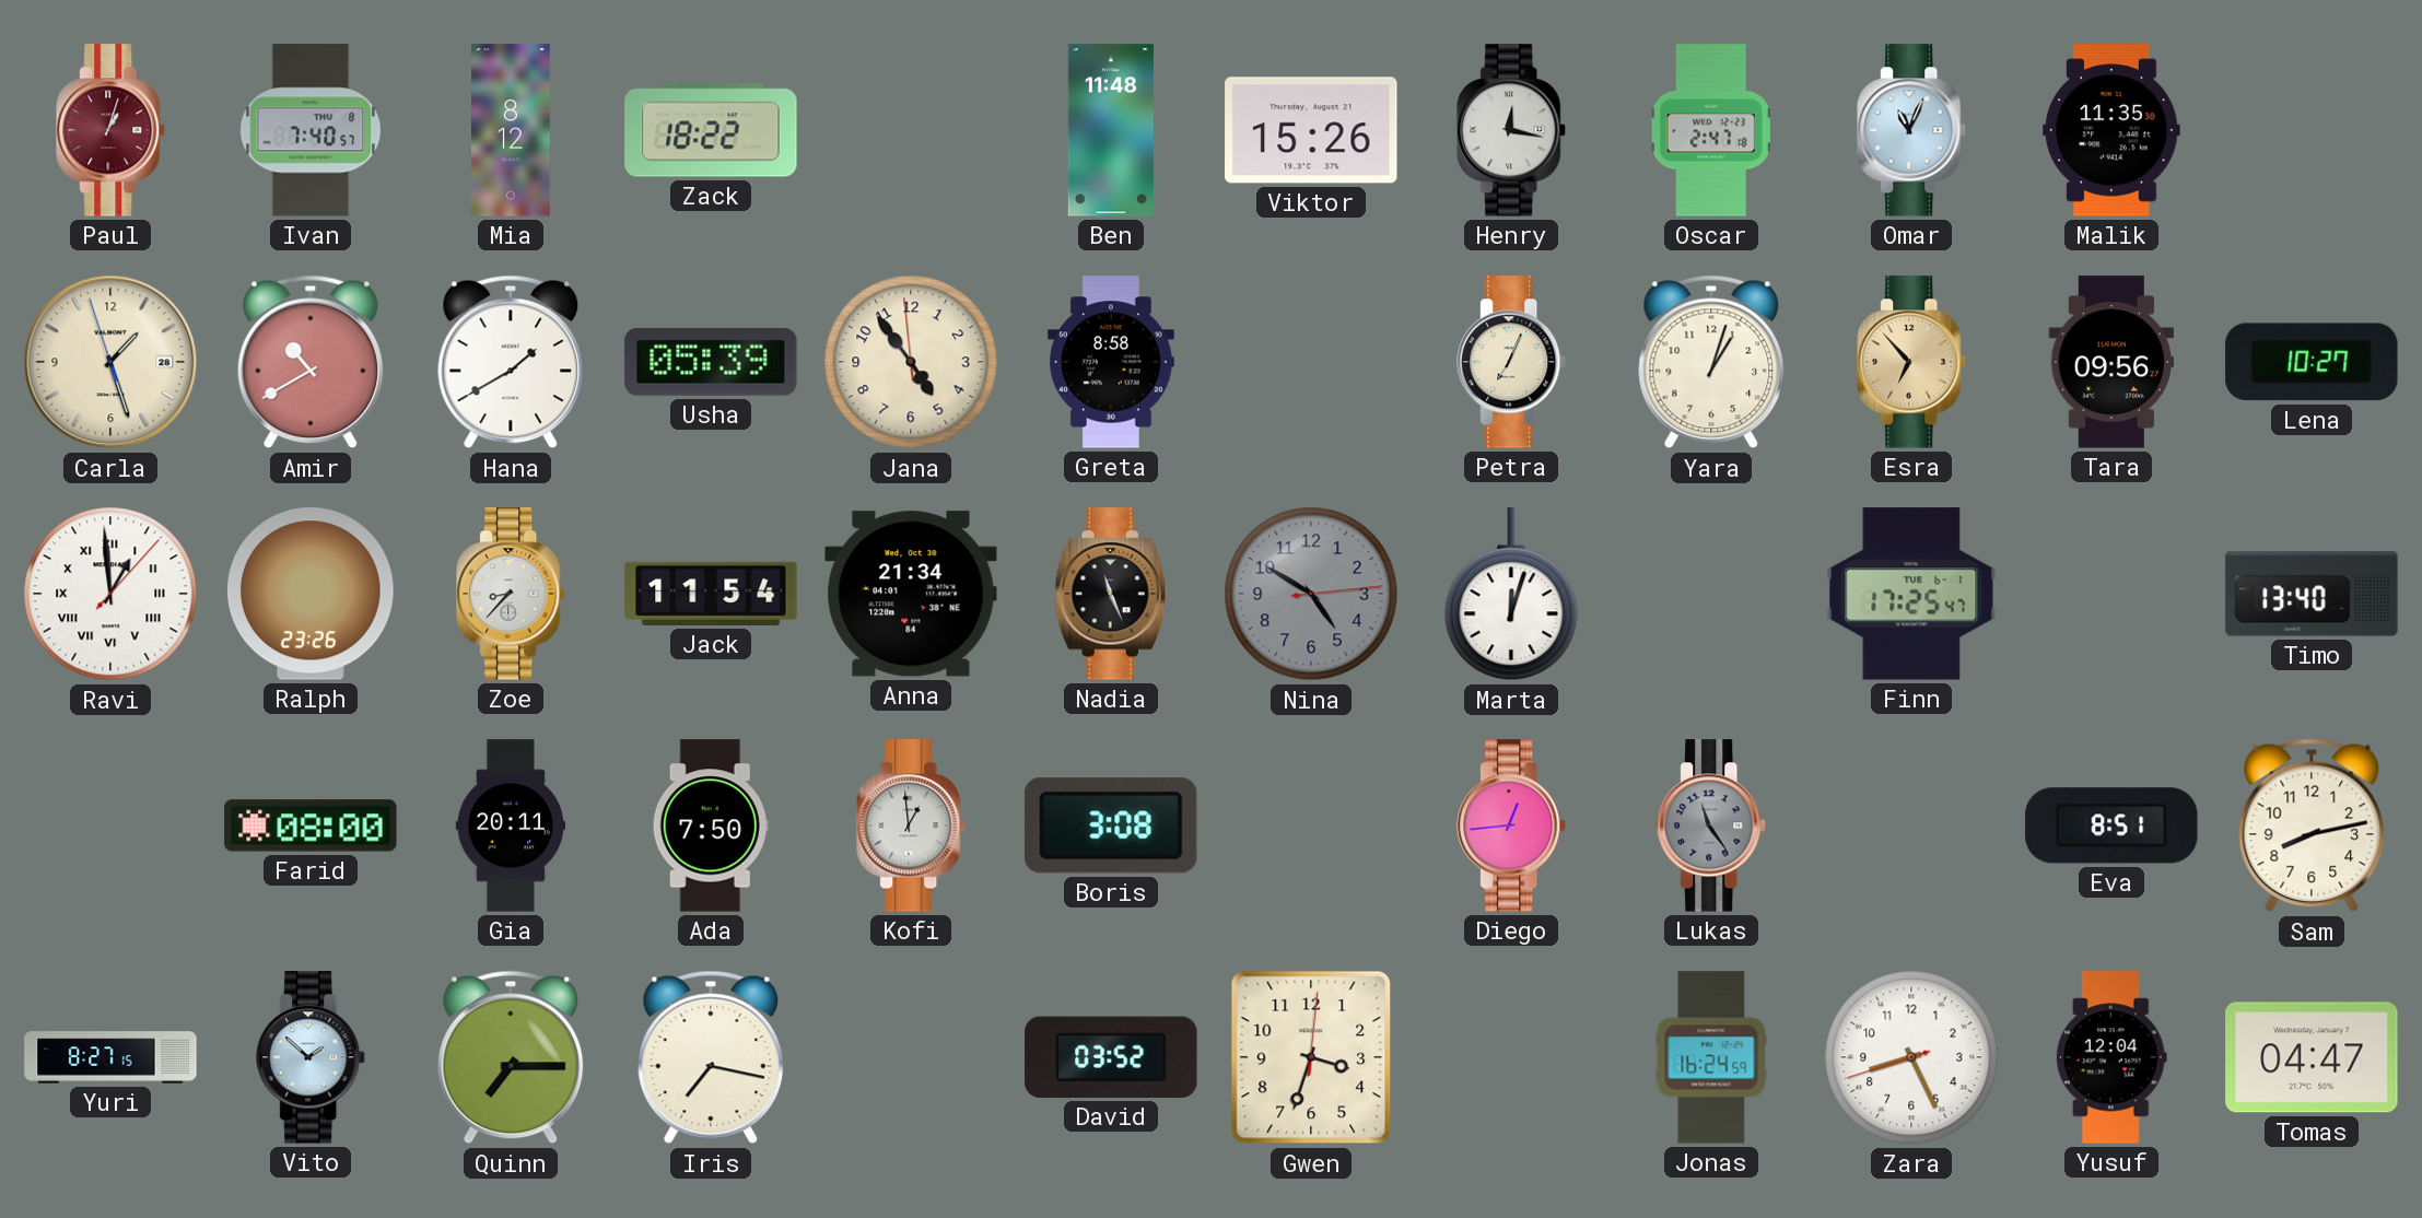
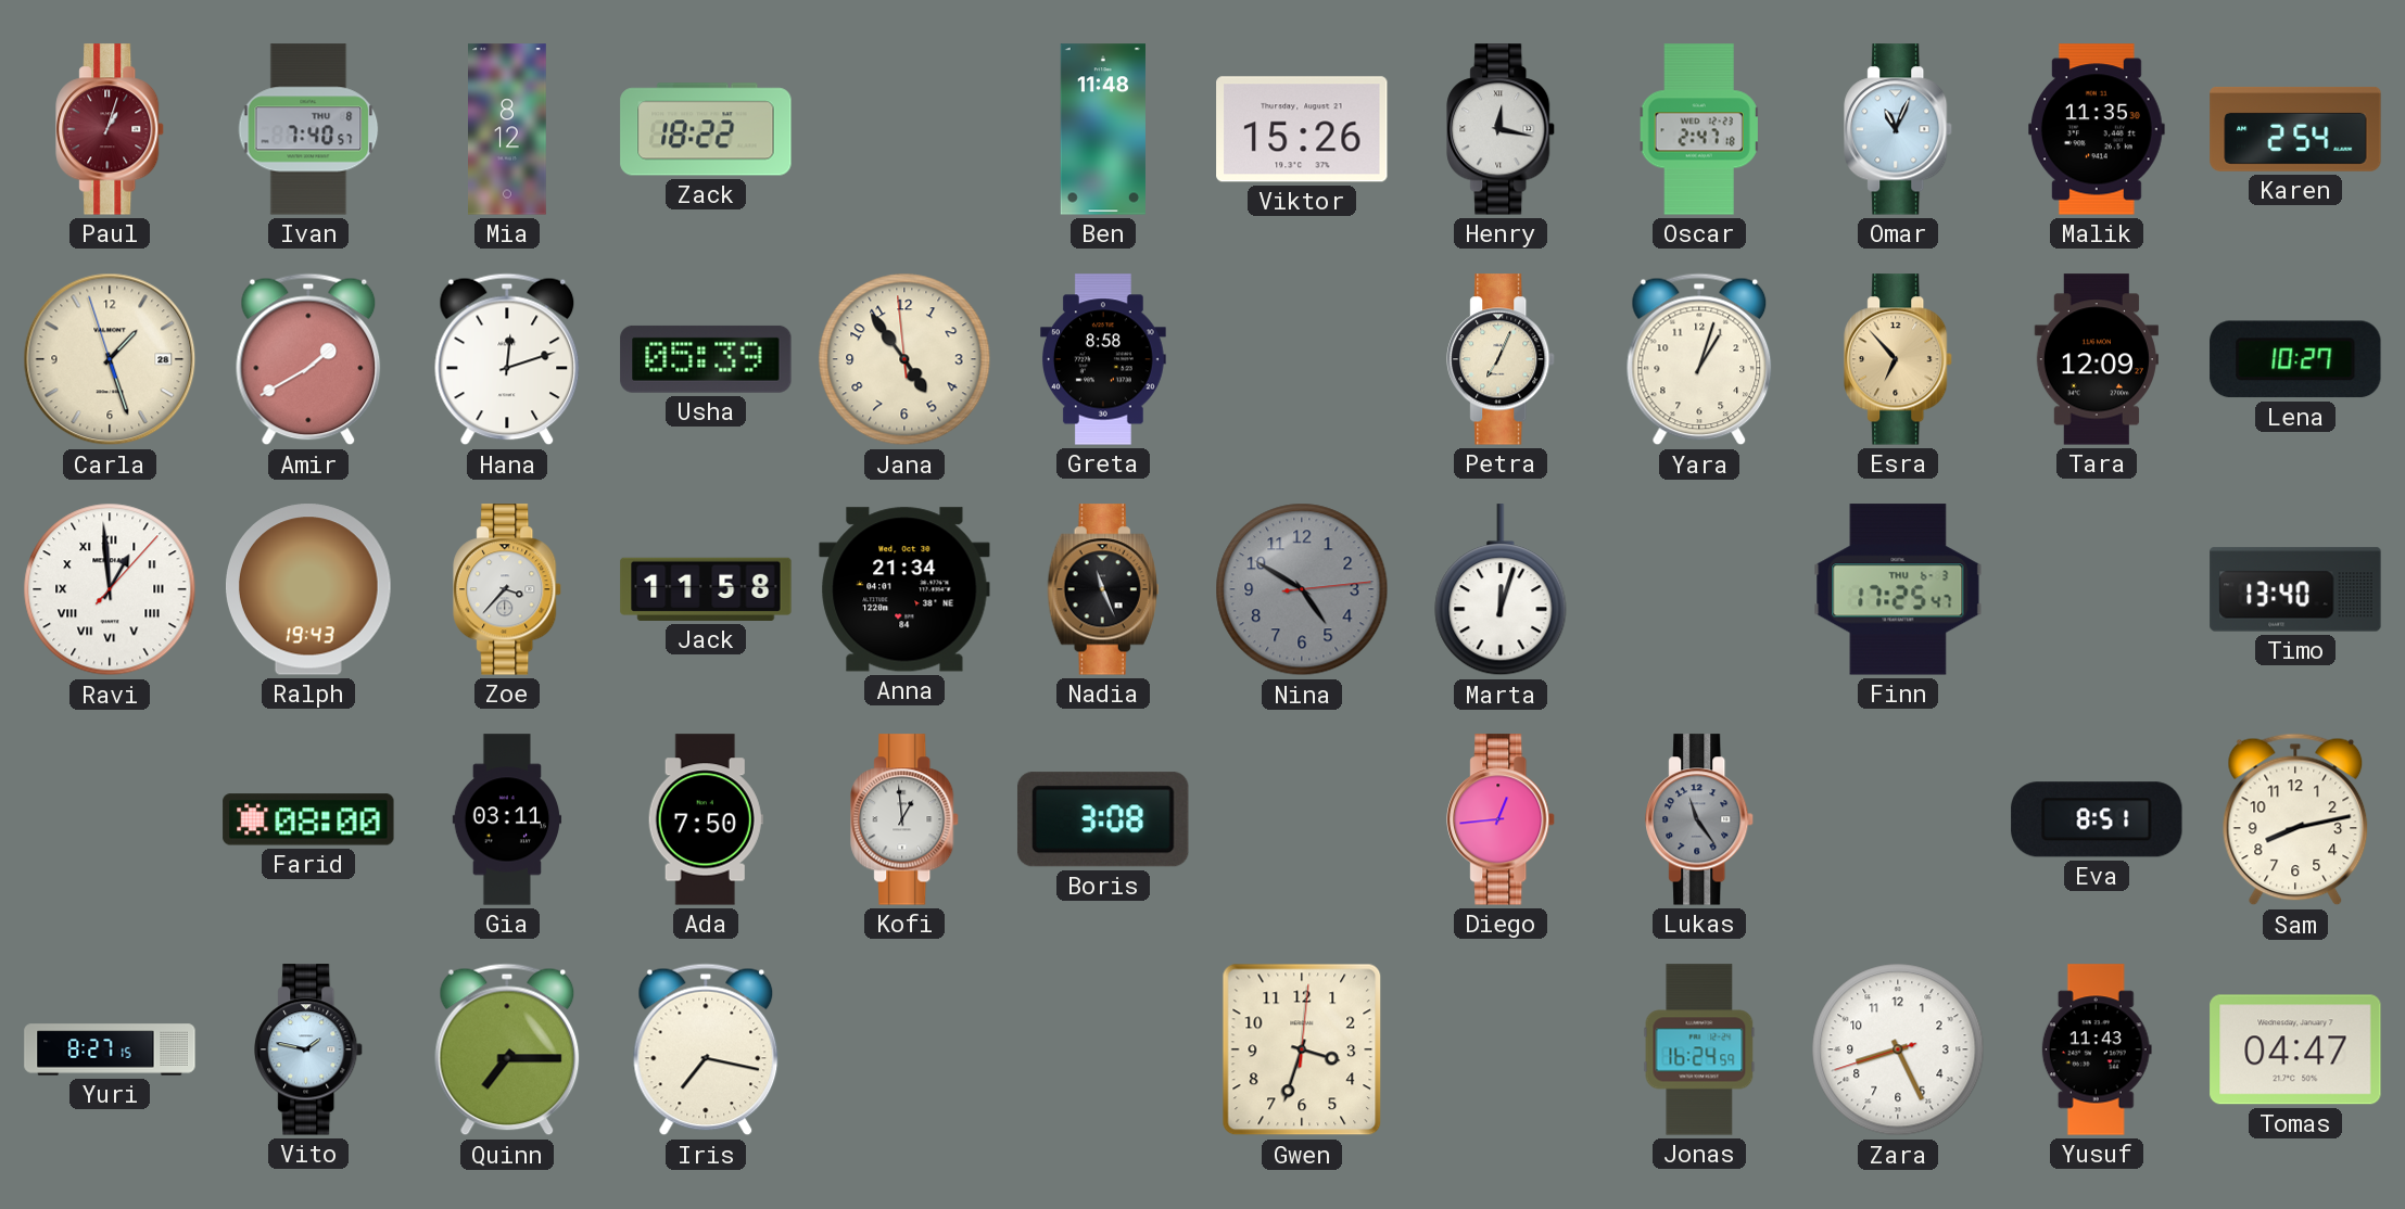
Karen: none -> 2:54 (2295, 129)
Amir: 10:40 -> 1:40 (308, 359)
Hana: 1:40 -> 12:12 (507, 359)
Tara: 09:56 -> 12:09 (2097, 359)
Ralph: 23:26 -> 19:43 (308, 589)
Zoe: 8:37 -> 3:37 (508, 589)
Jack: 11:54 -> 11:58 (706, 589)
Finn date: TUE 6-1 -> THU 6-3 (1898, 589)
Gia: 20:11 -> 03:11 (507, 819)
Vito: 1:52 -> 1:47 (309, 1049)
David: 03:52 -> none (1111, 1057)
Yusuf: 12:04 -> 11:43 (2097, 1049)
